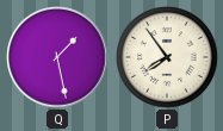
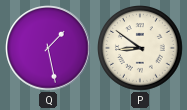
P: 7:54 -> 8:51 (141, 49)
